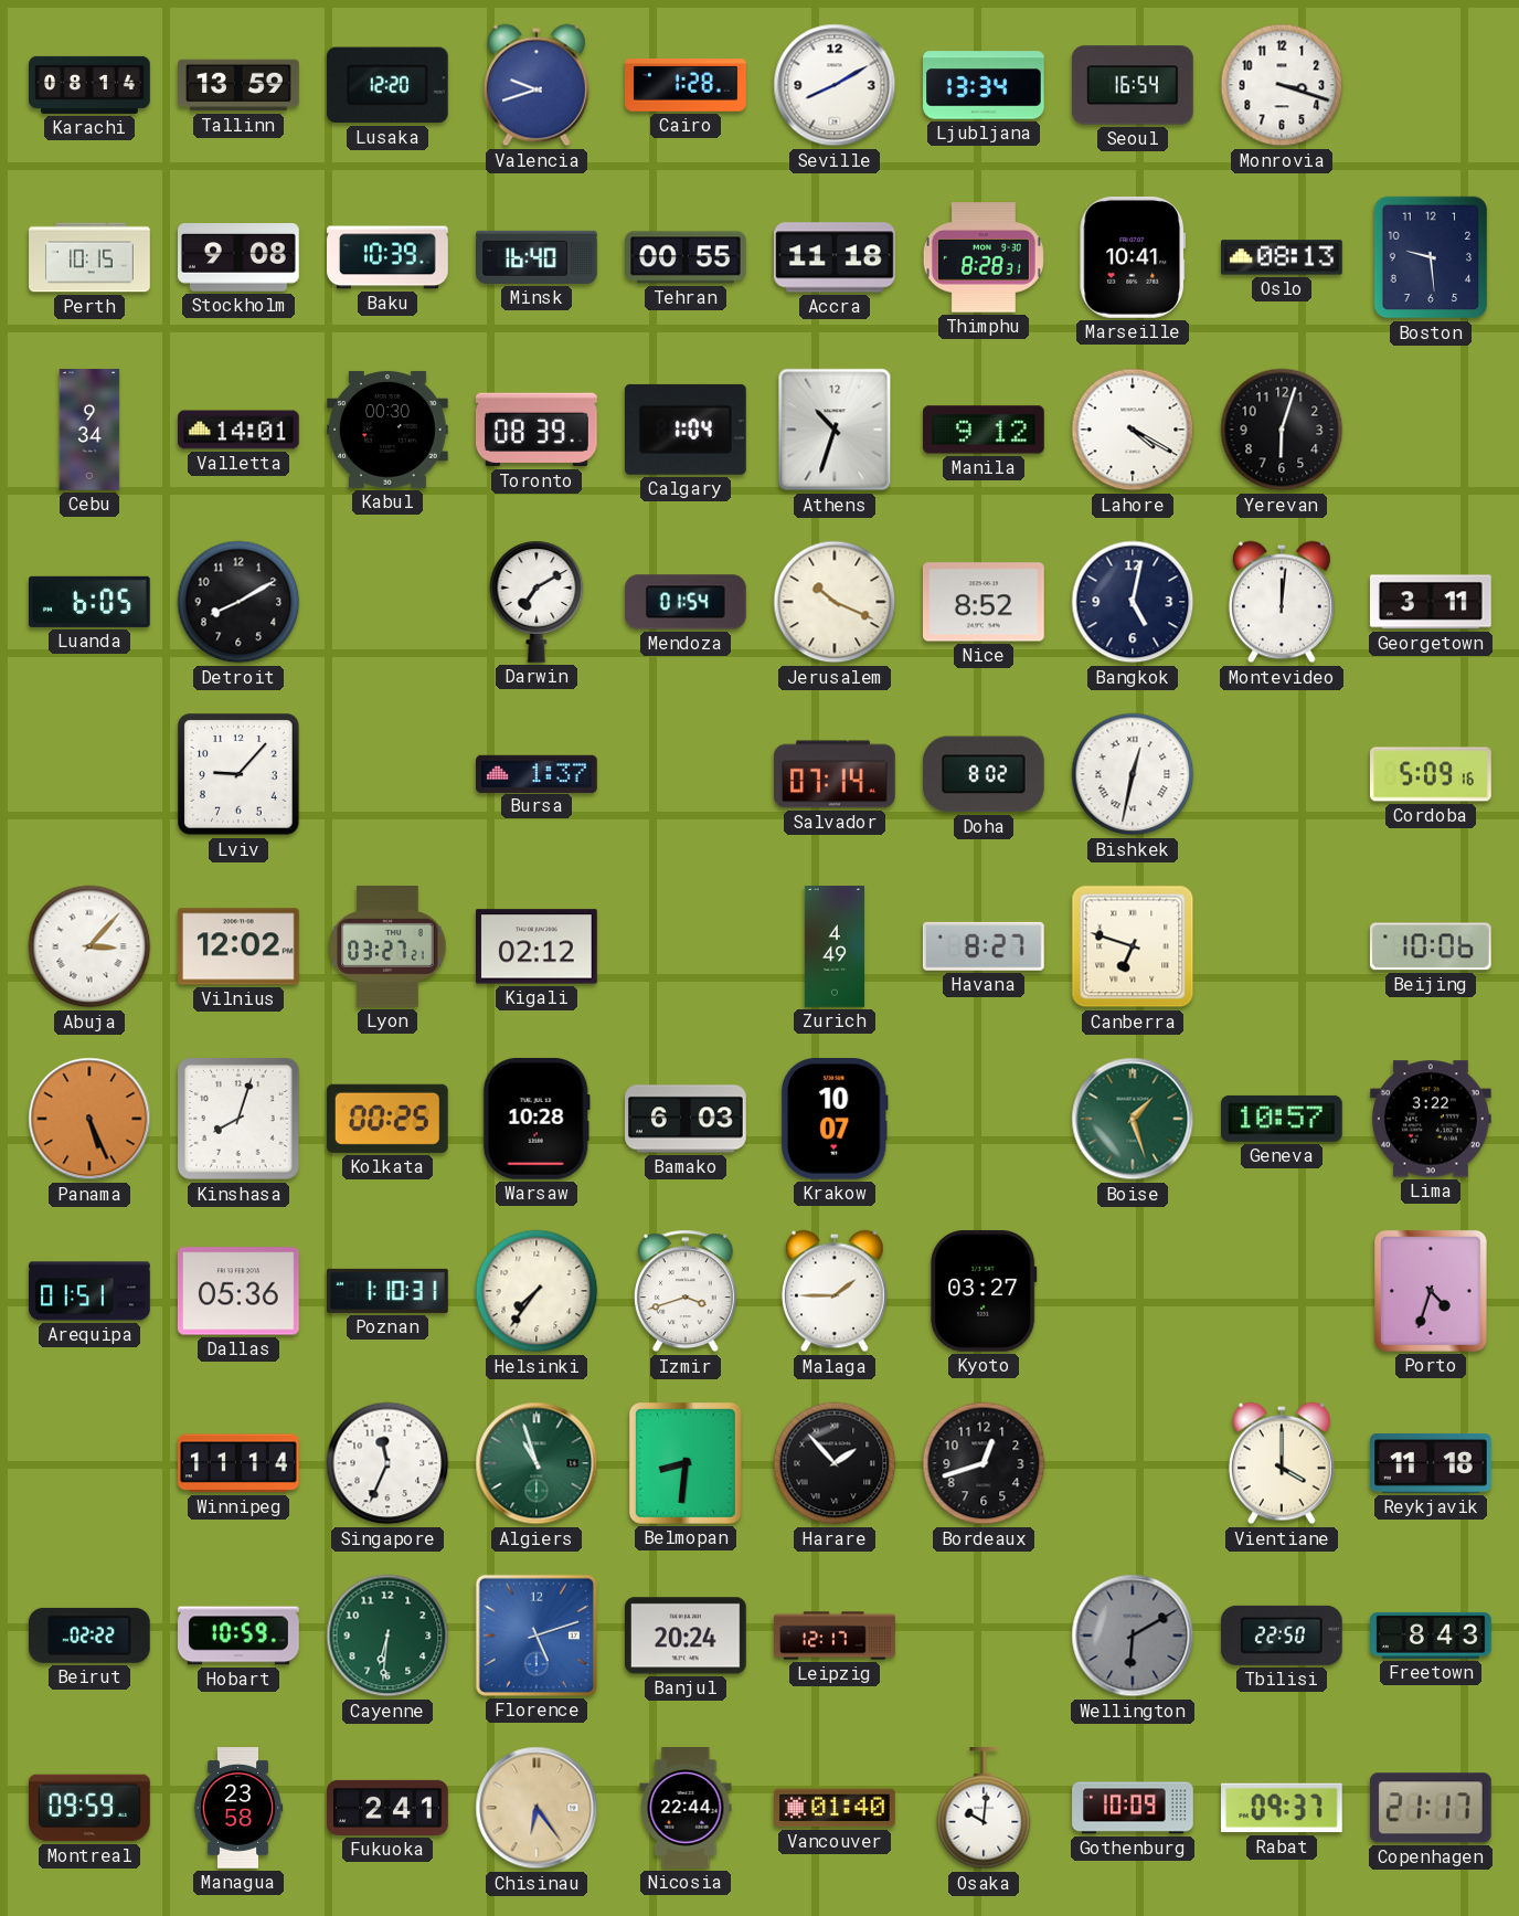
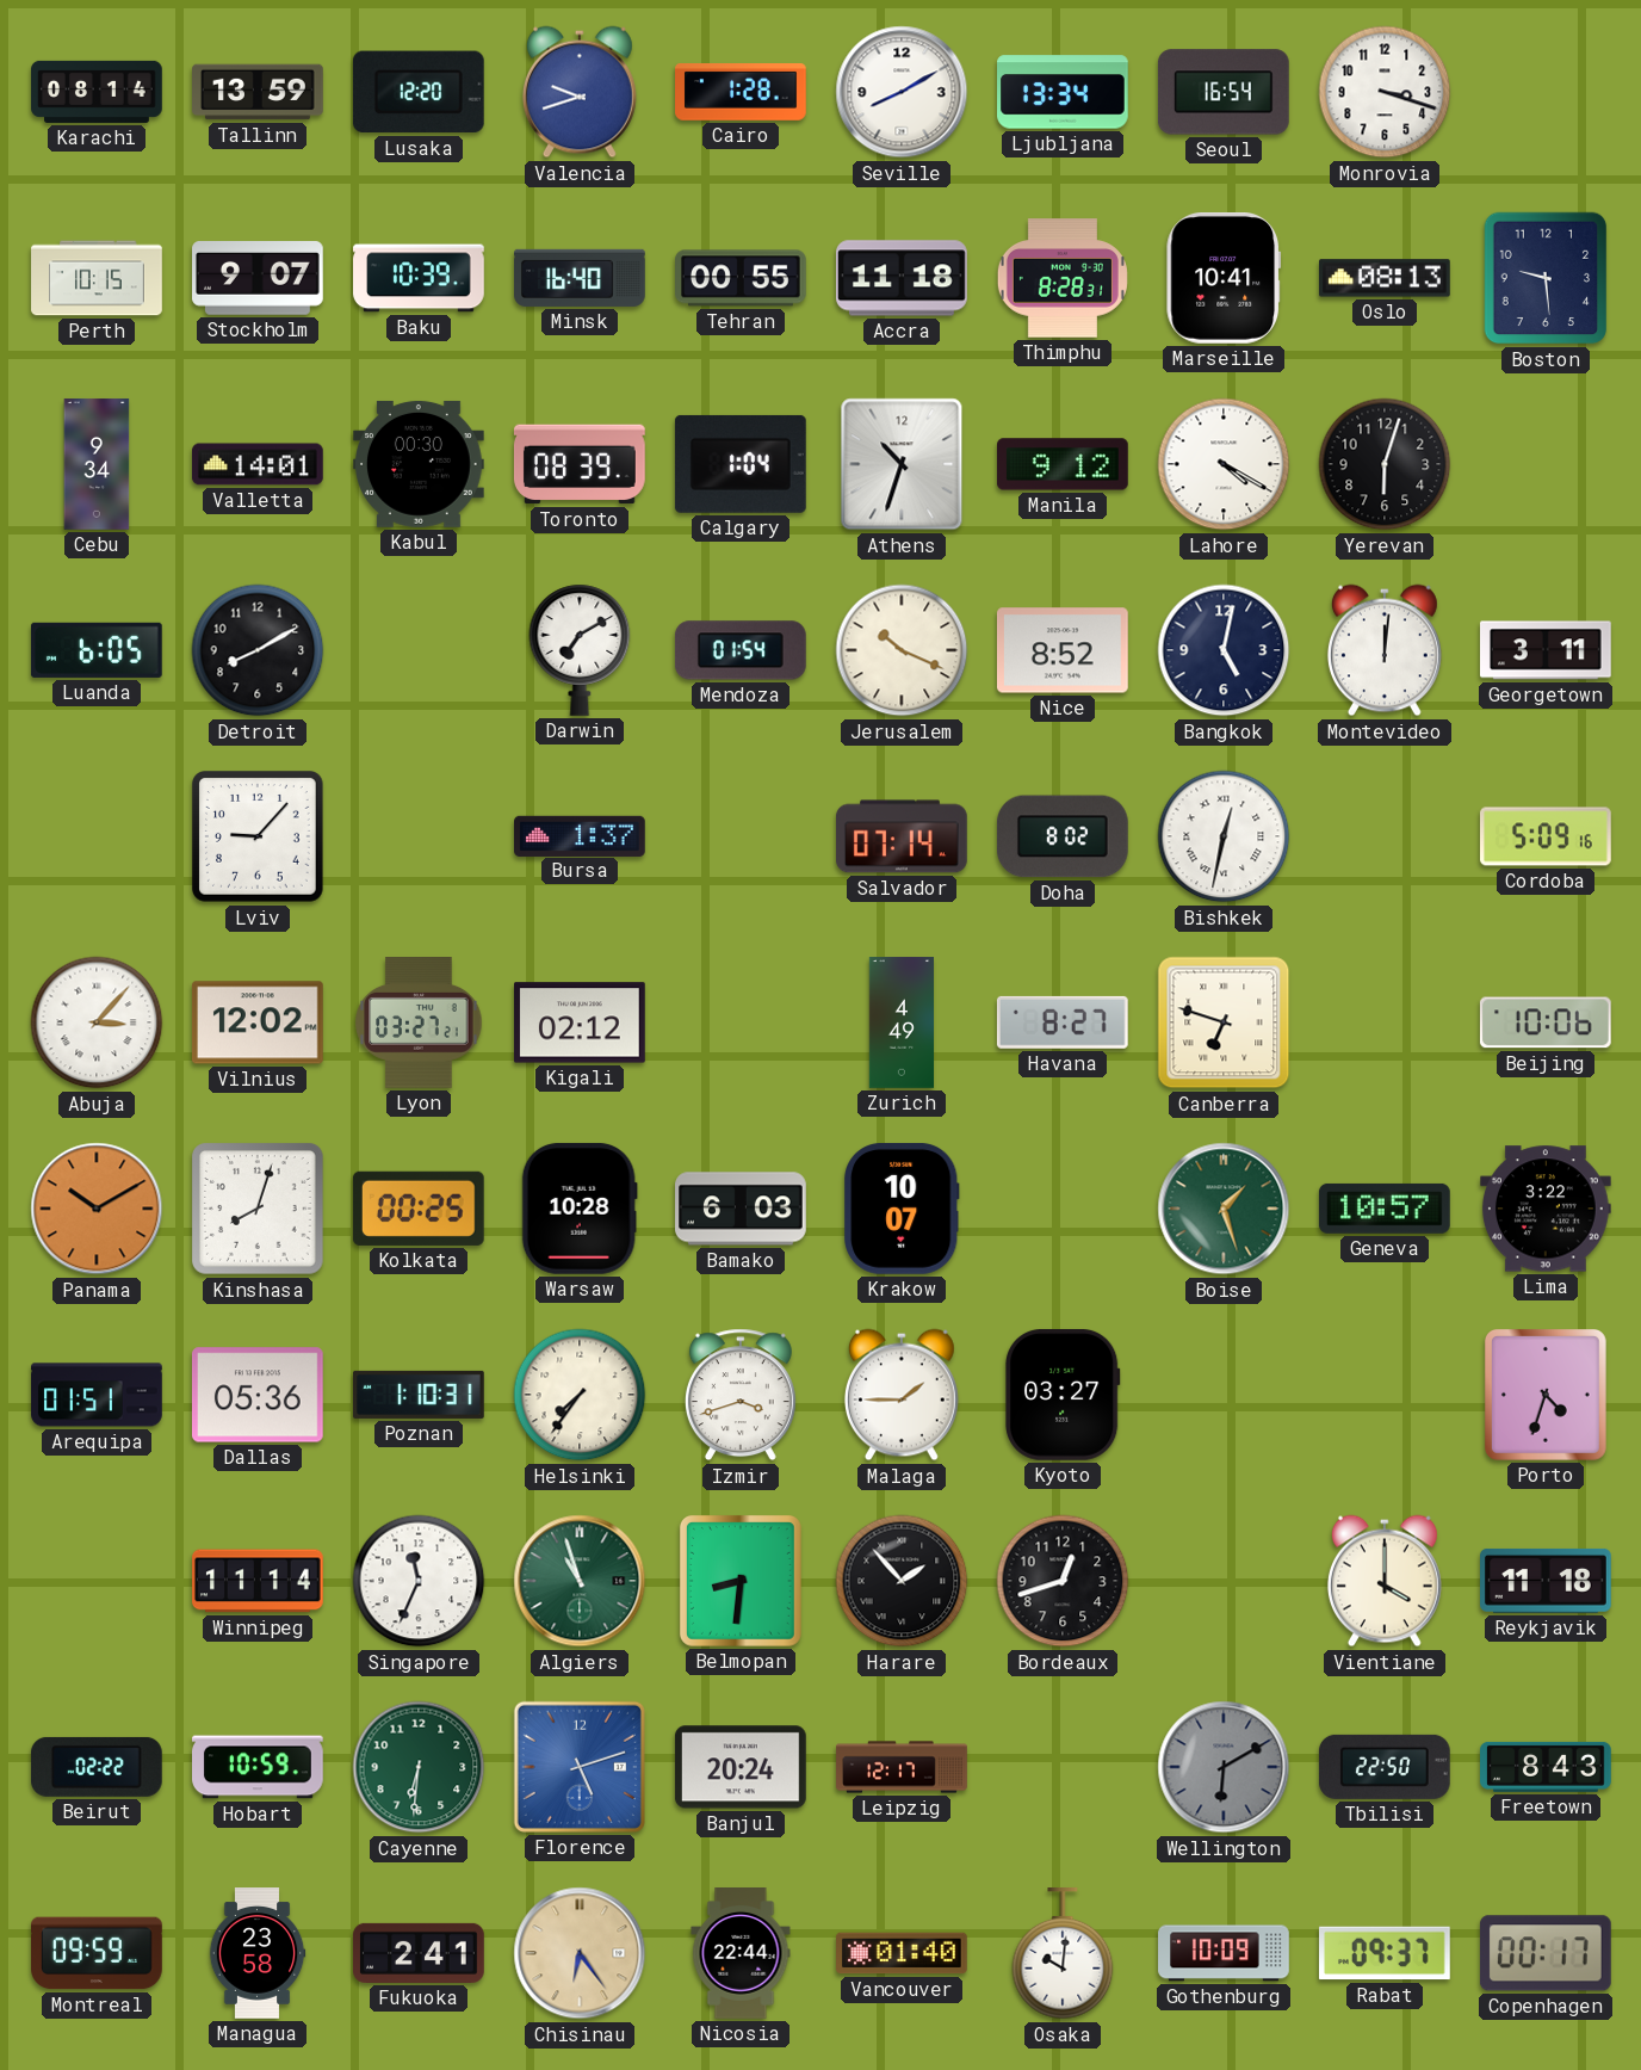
Stockholm: 9:08 -> 9:07 (259, 279)
Panama: 5:26 -> 10:10 (97, 1209)
Copenhagen: 21:17 -> 00:17 (1546, 1953)
